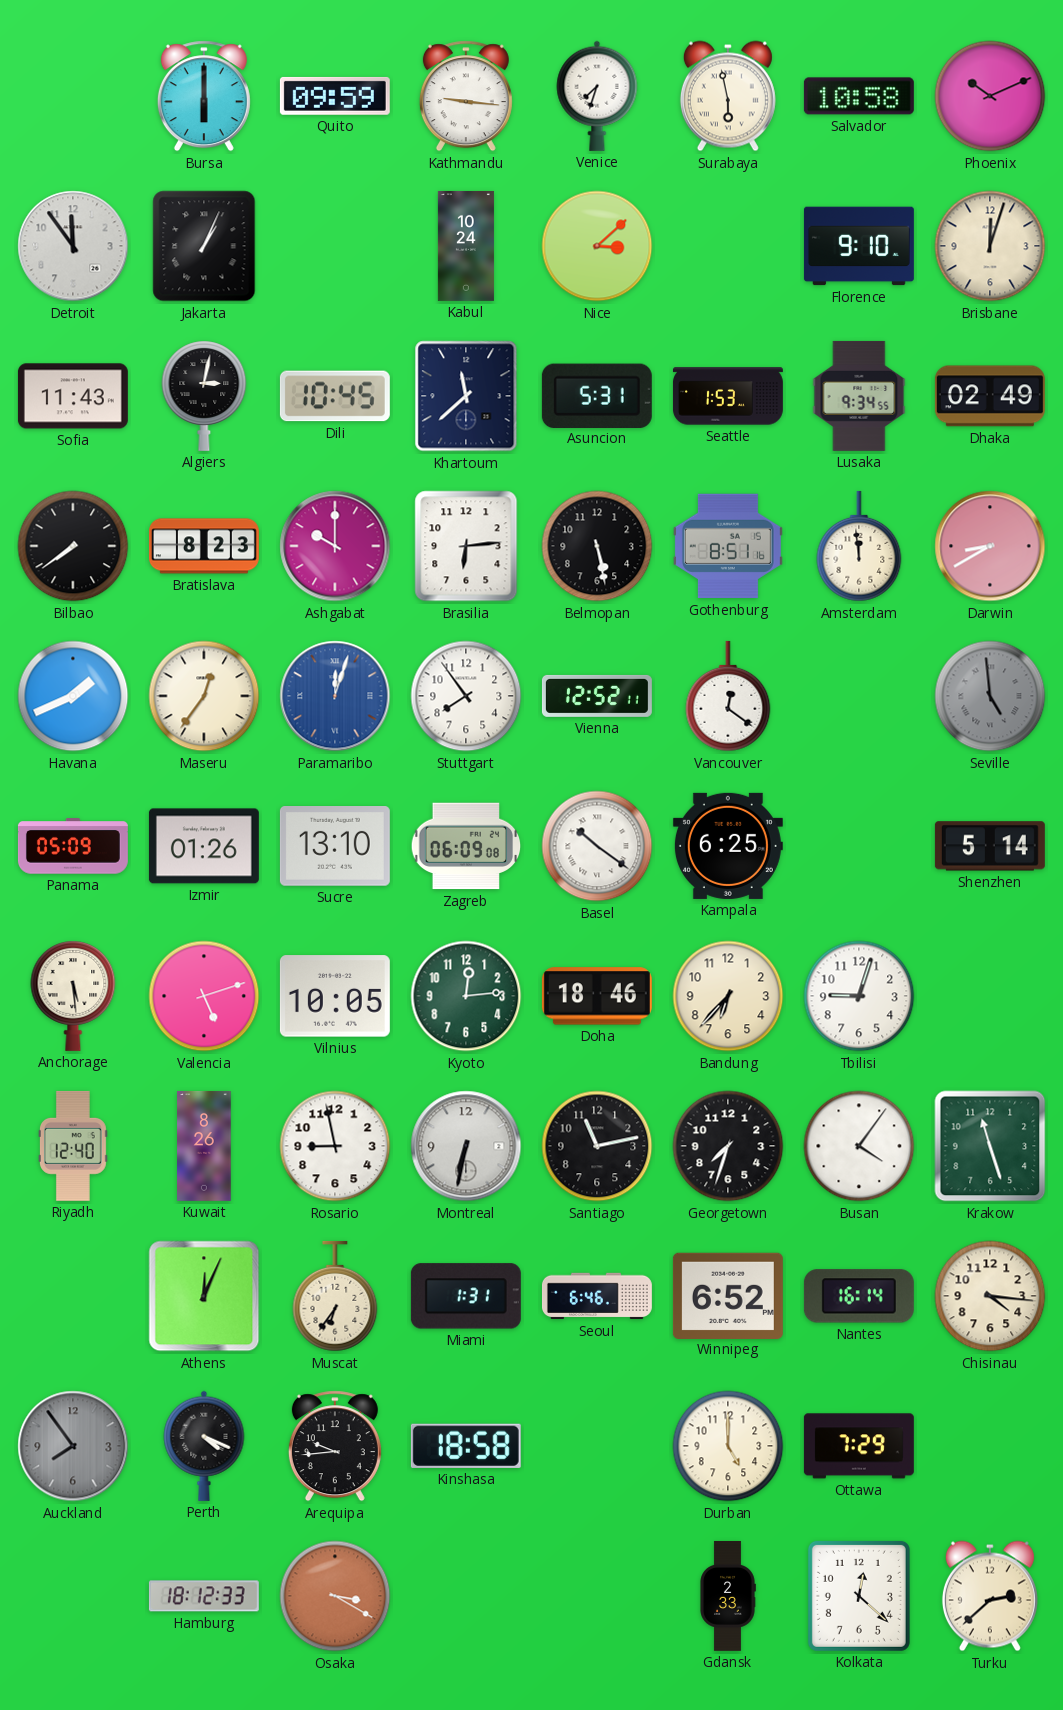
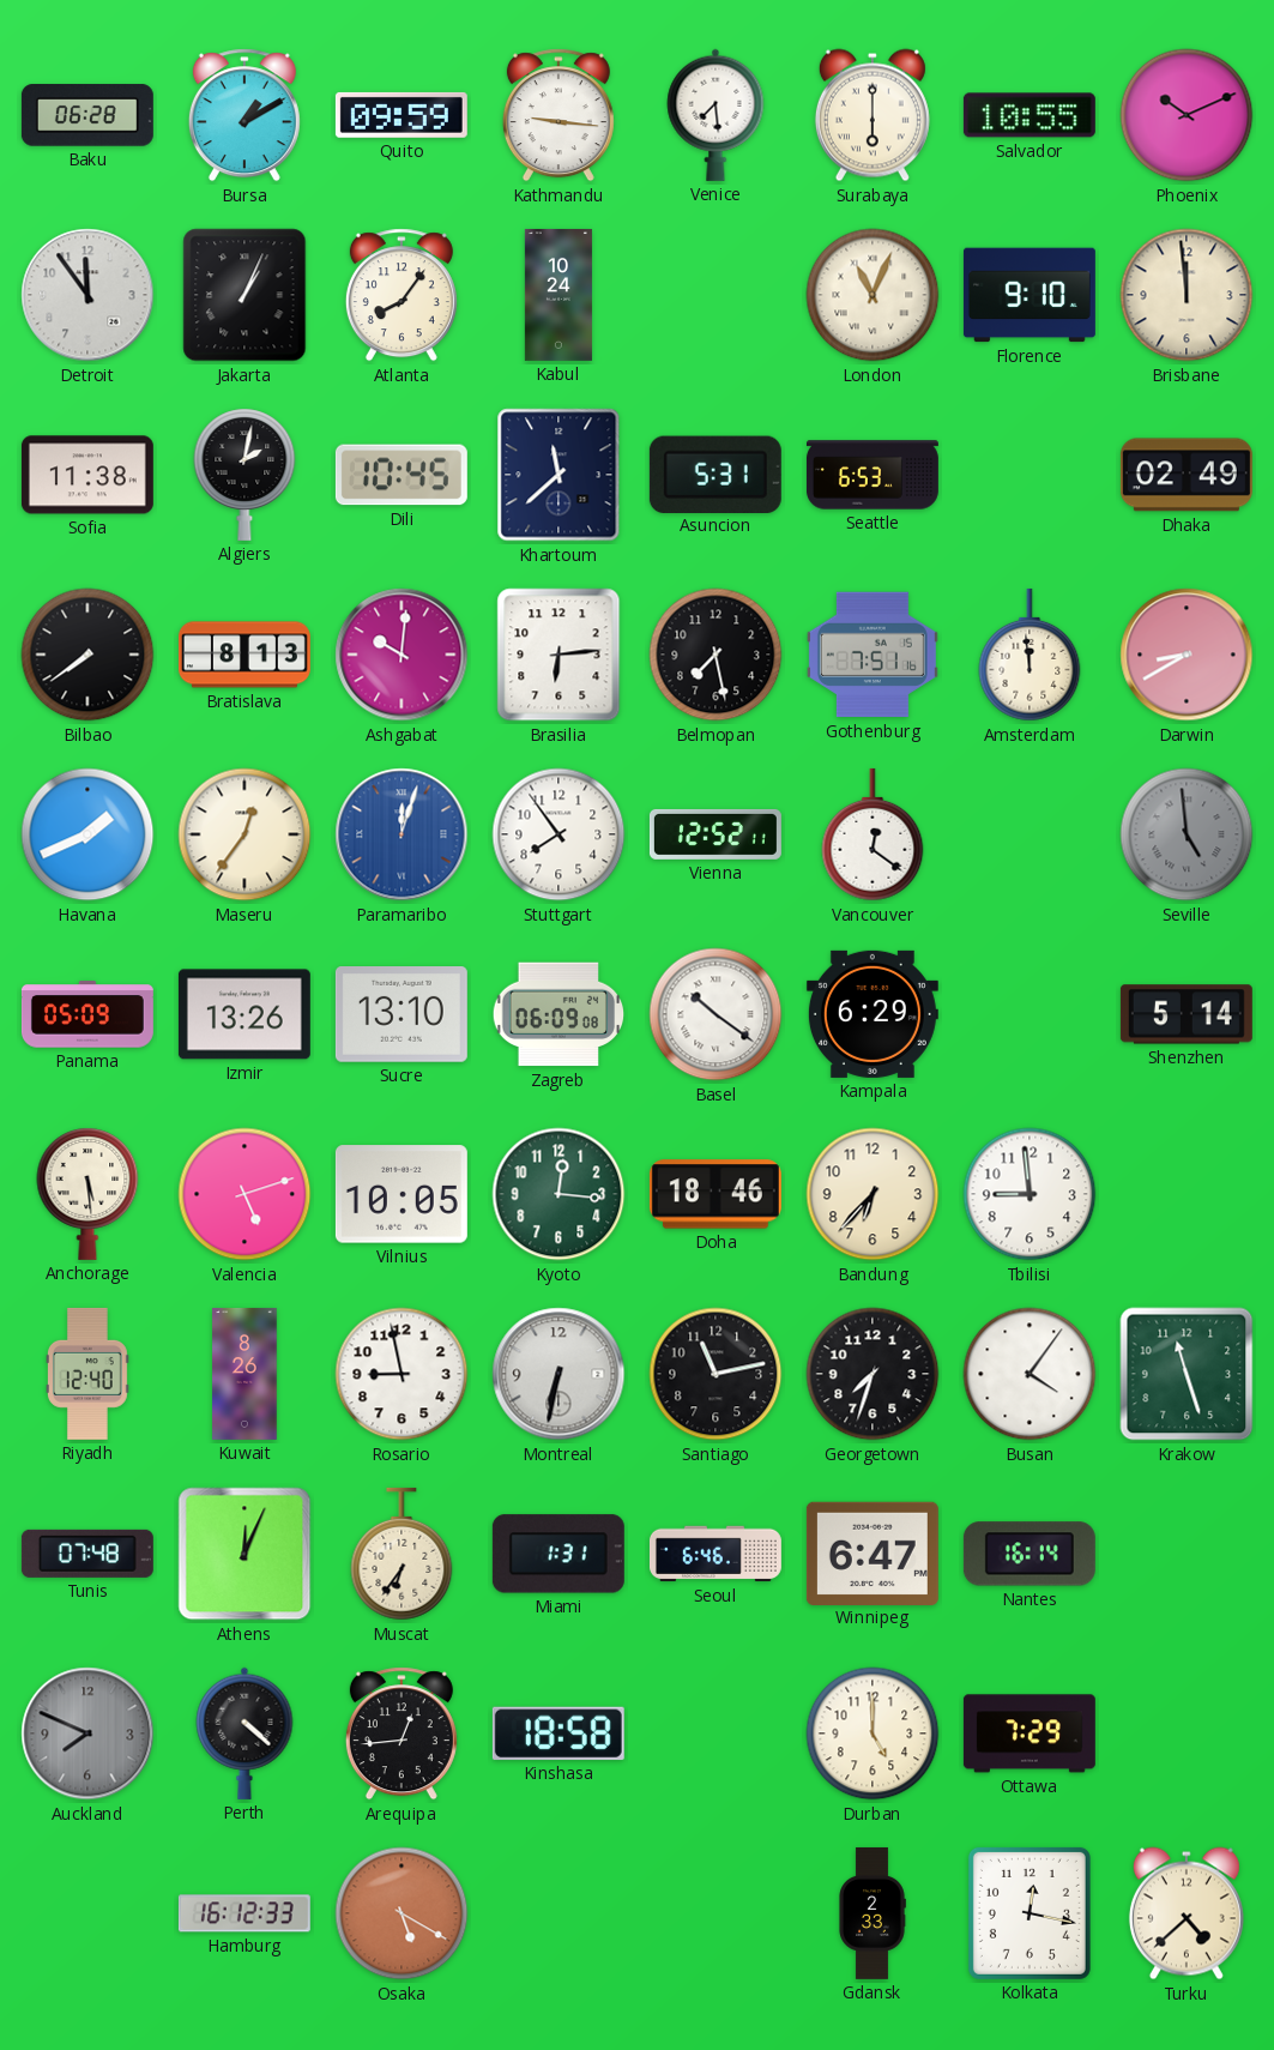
Baku: none -> 06:28 (87, 115)
Bursa: 6:00 -> 1:10 (244, 115)
Venice: 7:33 -> 7:29 (716, 115)
Surabaya: 5:58 -> 6:00 (873, 115)
Salvador: 10:58 -> 10:55 (1030, 115)
Atlanta: none -> 8:06 (401, 295)
Nice: 3:08 -> none (597, 246)
London: none -> 11:04 (873, 295)
Brisbane: 12:03 -> 11:59 (1187, 295)
Sofia: 11:43 -> 11:38 (87, 475)
Algiers: 3:02 -> 2:02 (244, 475)
Seattle: 1:53 -> 6:53 (873, 475)
Lusaka: 9:34 -> none (859, 396)
Bratislava: 8:23 -> 8:13 (244, 655)
Ashgabat: 10:00 -> 10:01 (401, 655)
Belmopan: 5:28 -> 7:28 (716, 655)
Gothenburg: 8:51 -> 7:51 (873, 655)
Izmir: 01:26 -> 13:26 (244, 1014)
Kampala: 6:25 -> 6:29 (873, 1014)
Kyoto: 12:14 -> 12:16 (558, 1194)
Tbilisi: 9:03 -> 8:59 (1030, 1194)
Tunis: none -> 07:48 (87, 1554)
Winnipeg: 6:52 -> 6:47 (873, 1552)
Chisinau: 4:16 -> none (990, 1296)
Auckland: 7:54 -> 7:49 (87, 1734)
Perth: 4:19 -> 4:22 (244, 1734)
Arequipa: 9:44 -> 12:44 (401, 1734)
Hamburg: 18:12 -> 16:12 (244, 1913)
Osaka: 3:20 -> 5:20 (401, 1913)
Kolkata: 12:22 -> 12:17 (1030, 1913)
Turku: 2:38 -> 4:38 (1187, 1913)
